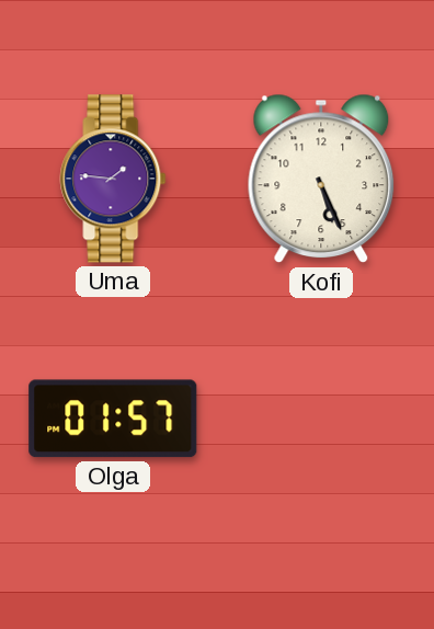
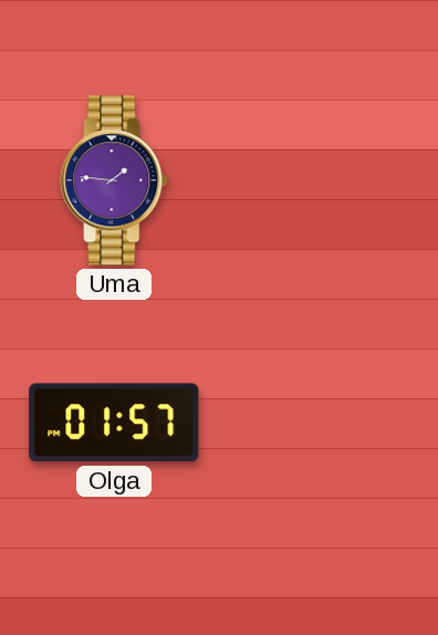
Kofi: 5:26 -> none (321, 179)
